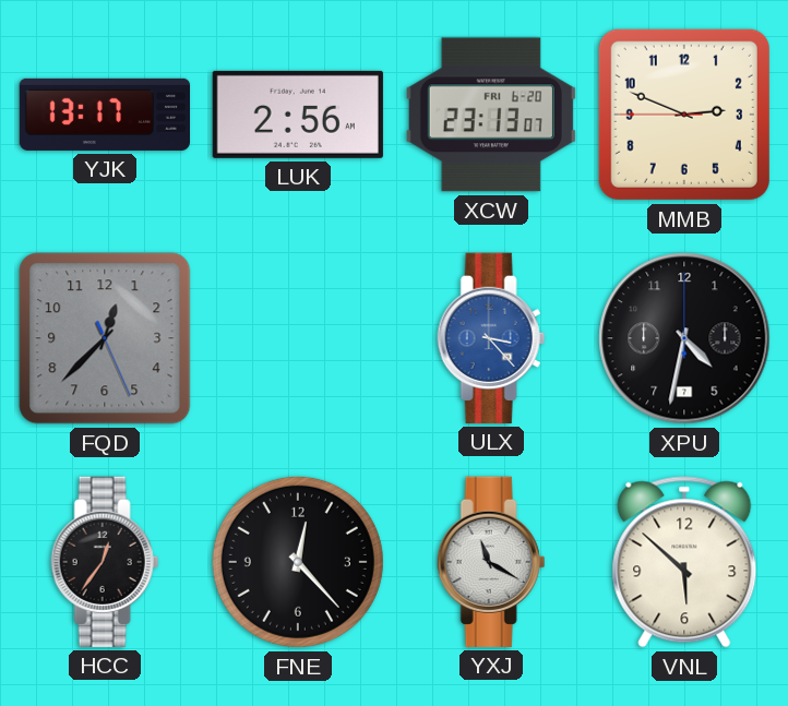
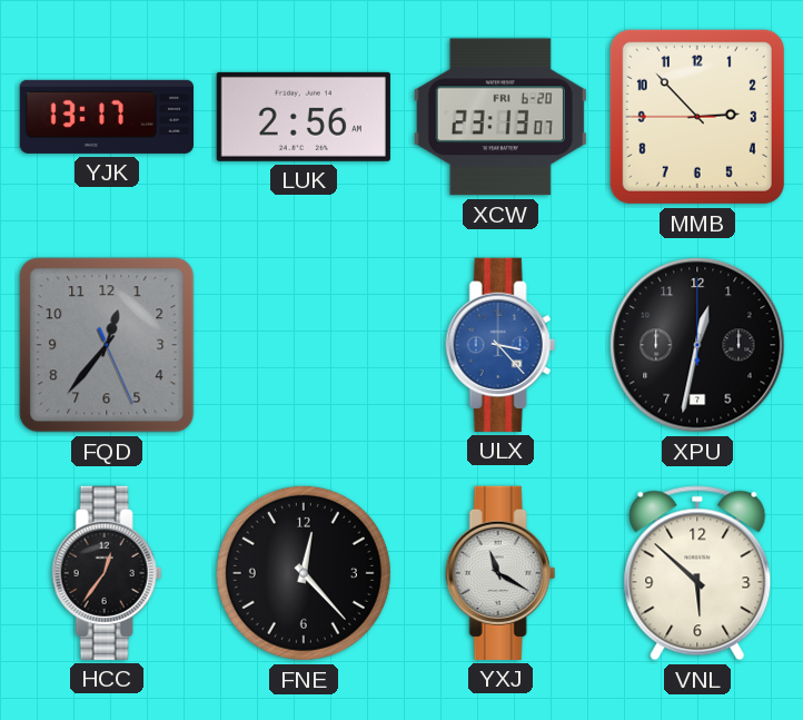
MMB: 2:48 -> 2:52 (697, 117)
FQD: 12:37 -> 12:36 (107, 345)
XPU: 4:32 -> 12:32 (697, 345)
